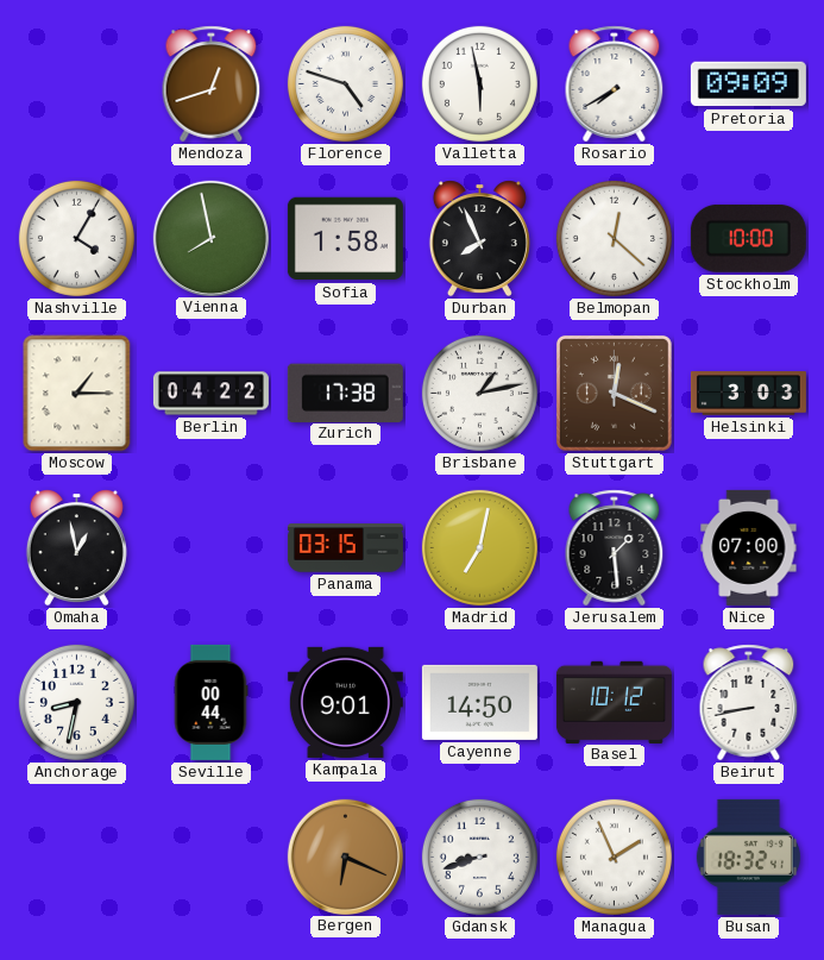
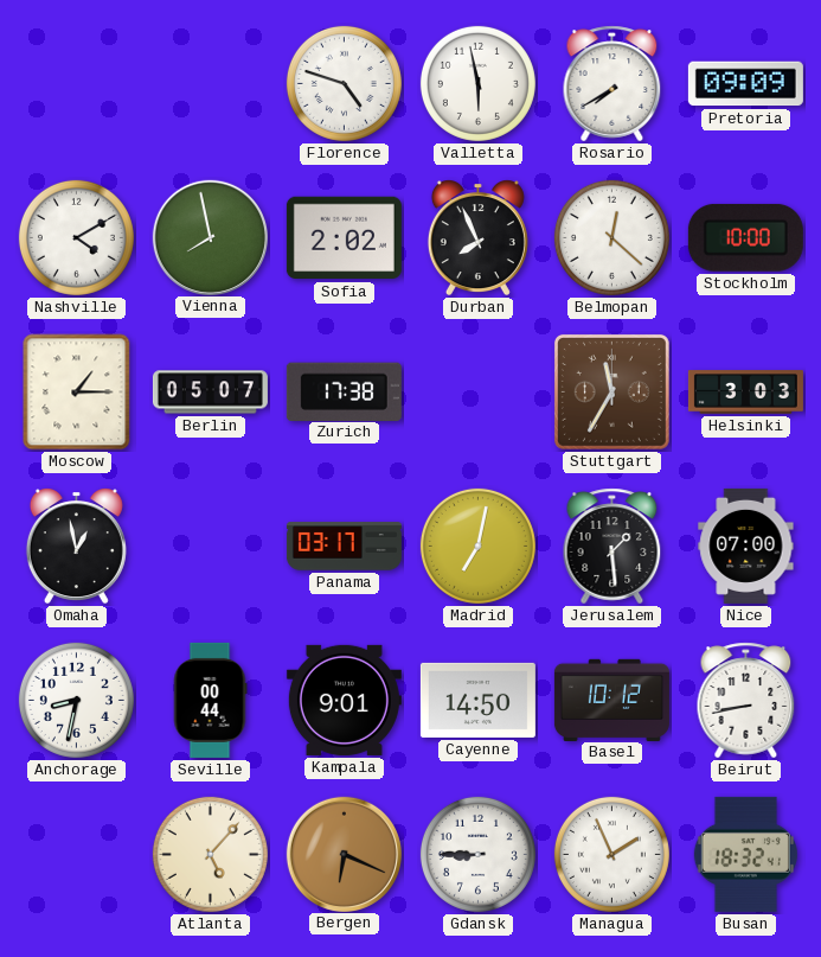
Mendoza: 12:42 -> none (212, 84)
Nashville: 4:05 -> 4:10 (76, 237)
Sofia: 1:58 -> 2:02 (344, 238)
Berlin: 04:22 -> 05:07 (210, 393)
Brisbane: 1:13 -> none (479, 393)
Stuttgart: 12:19 -> 11:35 (611, 391)
Panama: 03:15 -> 03:17 (344, 547)
Atlanta: none -> 5:07 (210, 854)
Gdansk: 8:42 -> 8:45 (477, 854)
